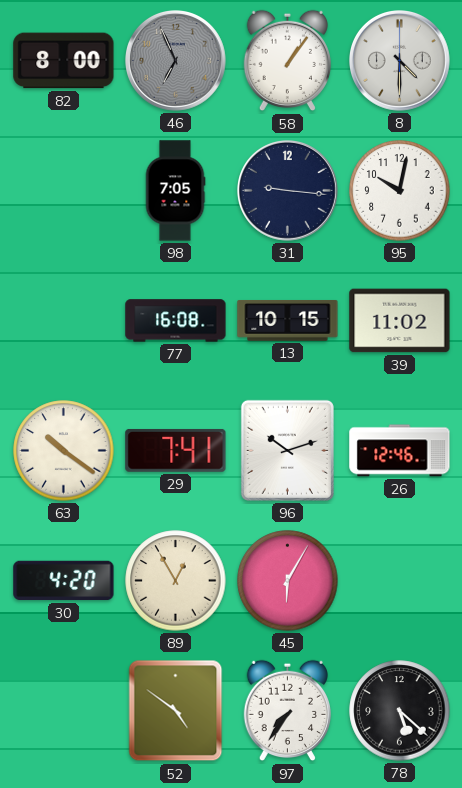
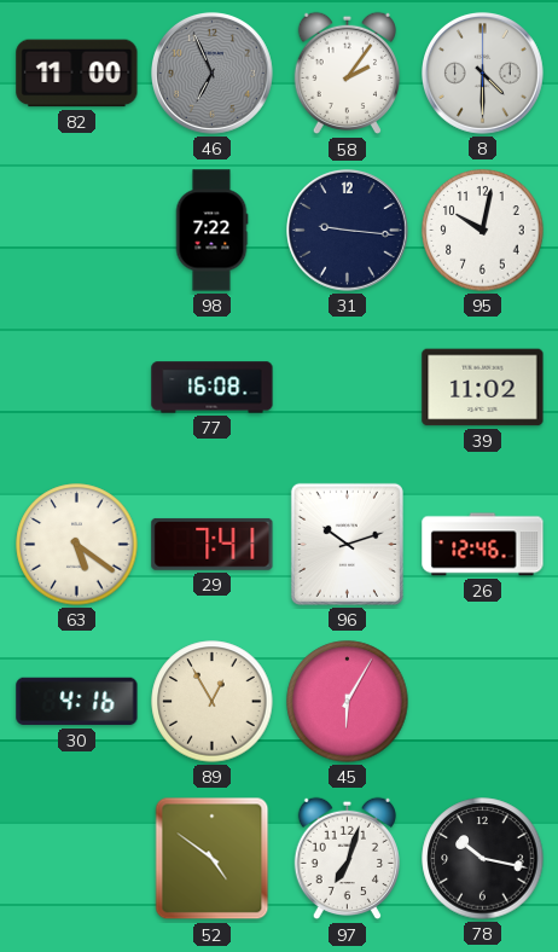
82: 8:00 -> 11:00 (77, 74)
58: 1:06 -> 2:06 (347, 74)
98: 7:05 -> 7:22 (211, 231)
13: 10:15 -> none (288, 320)
63: 10:21 -> 5:21 (77, 545)
30: 4:20 -> 4:16 (77, 702)
97: 7:36 -> 7:03 (347, 859)
78: 5:22 -> 10:17 (483, 859)
